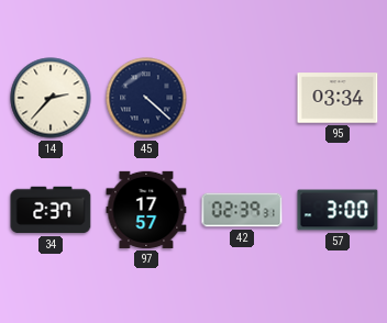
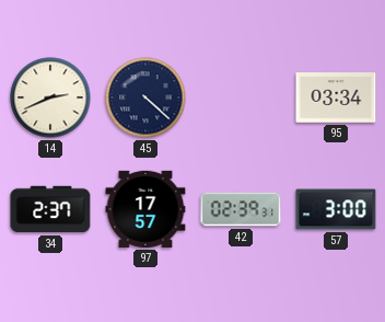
14: 2:37 -> 2:41 (50, 97)
